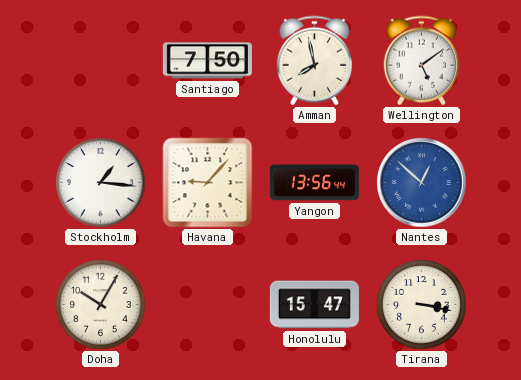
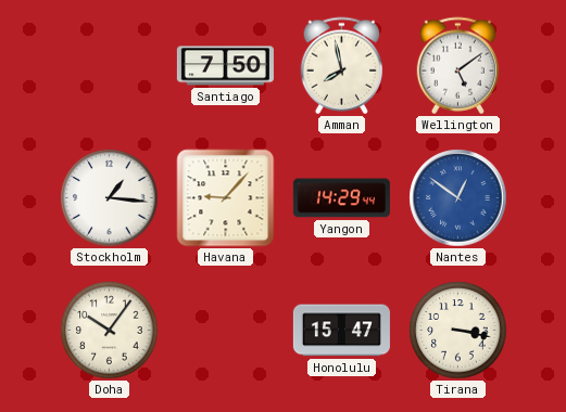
Yangon: 13:56 -> 14:29 (341, 198)
Nantes: 12:52 -> 12:51 (458, 198)
Doha: 10:05 -> 10:06 (110, 331)
